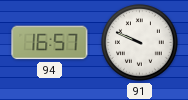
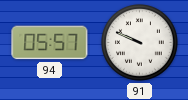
94: 16:57 -> 05:57 (50, 43)
